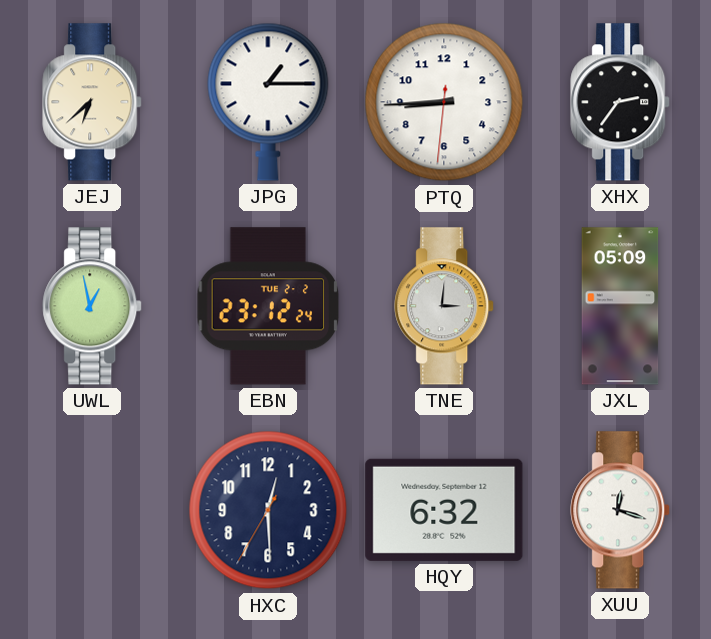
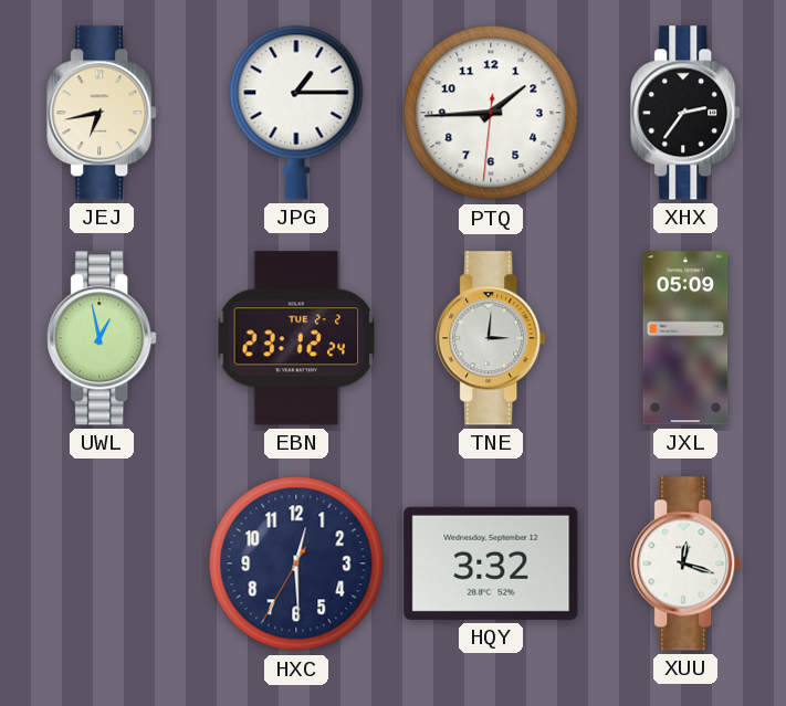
JEJ: 6:38 -> 6:43 (103, 113)
PTQ: 8:44 -> 1:44 (491, 113)
HQY: 6:32 -> 3:32 (491, 563)
